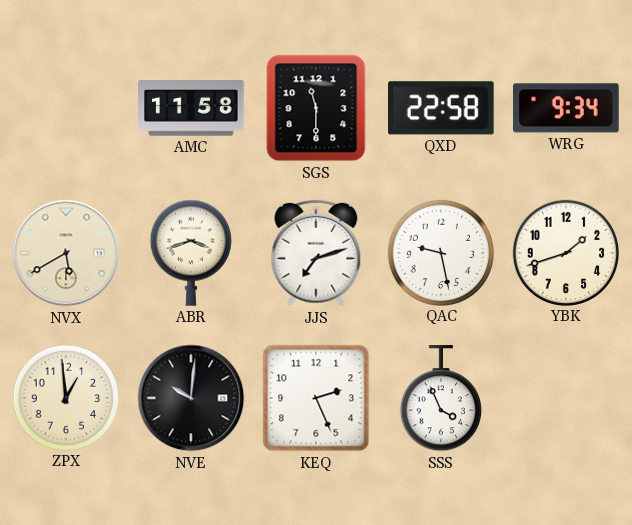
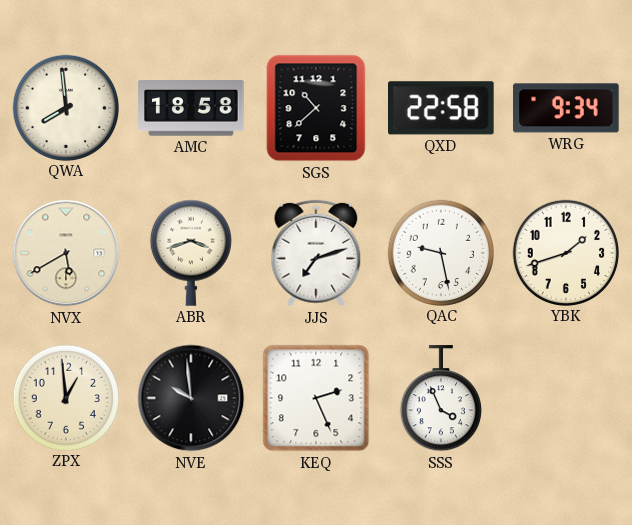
QWA: none -> 7:59 (65, 107)
AMC: 11:58 -> 18:58 (191, 108)
SGS: 11:30 -> 10:38 (316, 108)
NVE: 10:01 -> 9:59 (191, 398)
